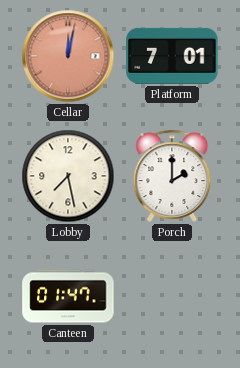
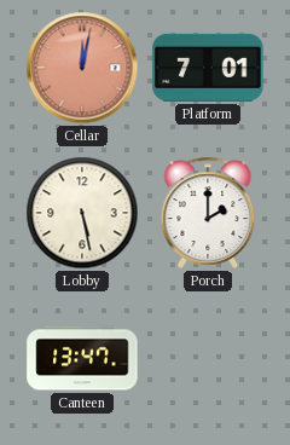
Lobby: 7:28 -> 5:28 (82, 213)
Canteen: 01:47 -> 13:47 (82, 358)
